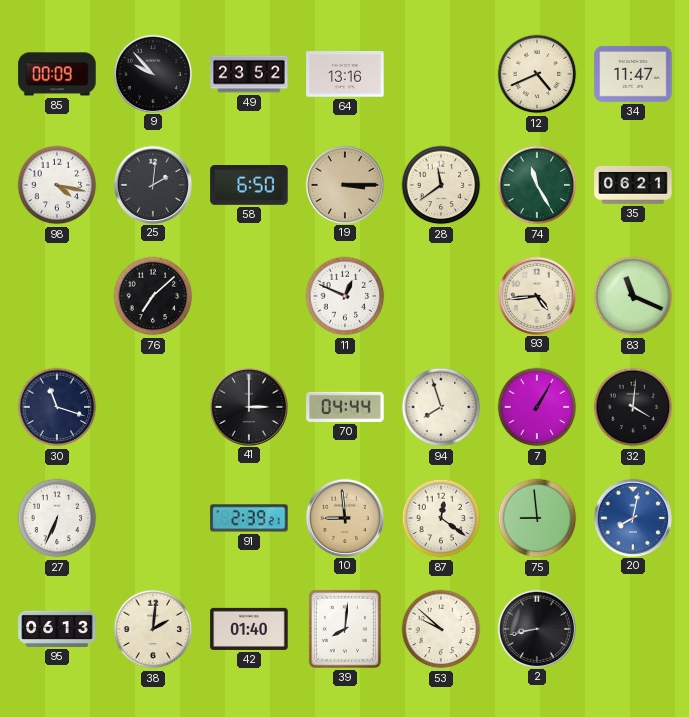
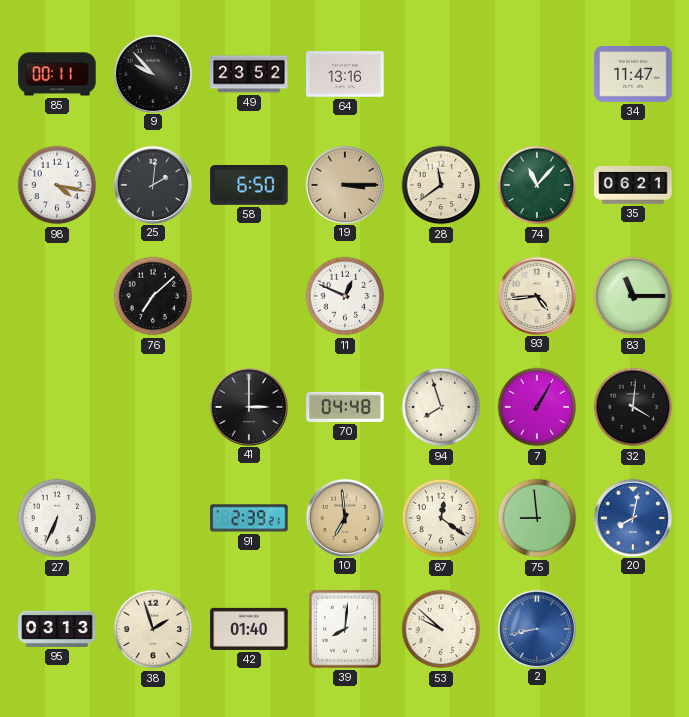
85: 00:09 -> 00:11 (57, 74)
12: 4:41 -> none (537, 74)
74: 11:25 -> 11:07 (537, 185)
83: 11:19 -> 11:15 (633, 296)
30: 11:18 -> none (57, 407)
70: 04:44 -> 04:48 (345, 407)
10: 8:59 -> 6:59 (344, 517)
95: 06:13 -> 03:13 (57, 629)
38: 2:01 -> 1:57 (153, 629)
2 dial: black -> blue (536, 628)
